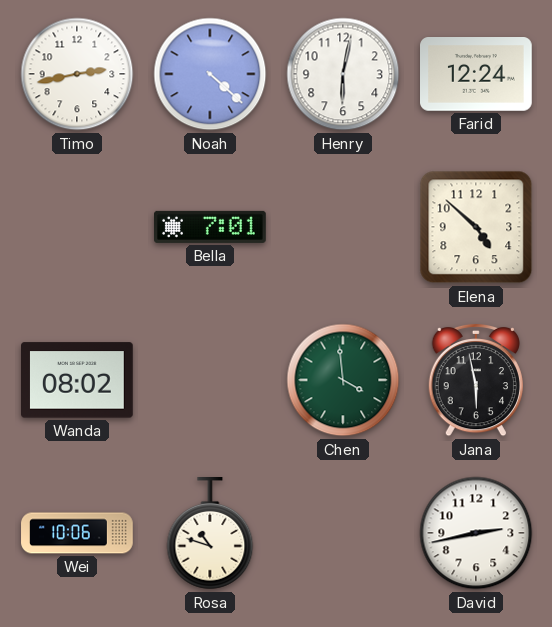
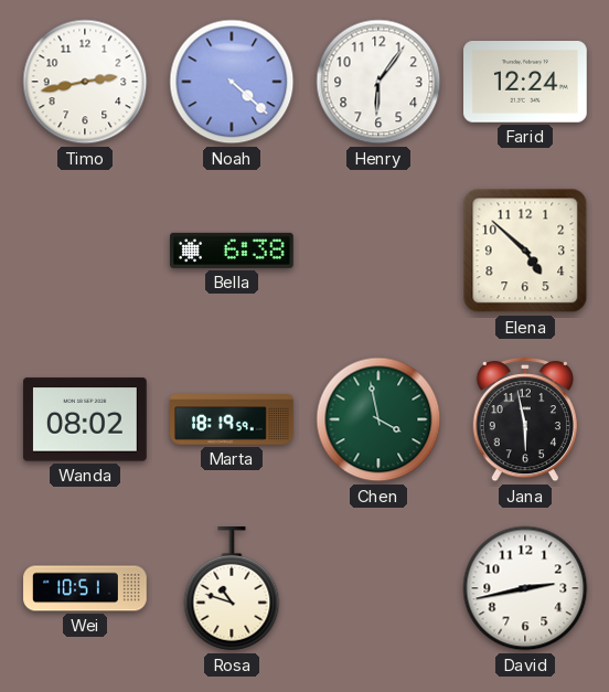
Henry: 6:02 -> 6:06 (378, 82)
Bella: 7:01 -> 6:38 (233, 251)
Marta: none -> 18:19 (232, 419)
Chen: 3:59 -> 3:58 (378, 419)
Wei: 10:06 -> 10:51 (85, 588)
